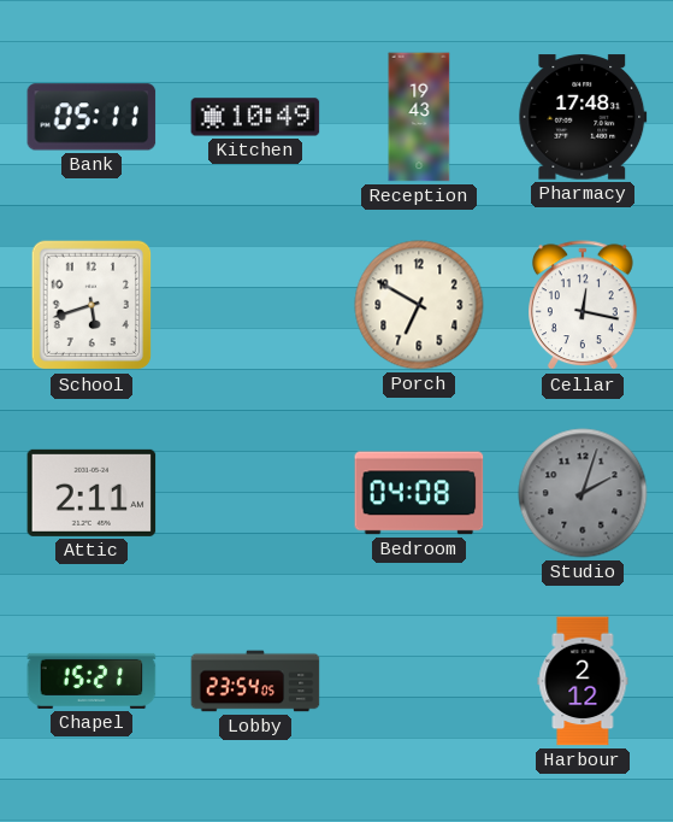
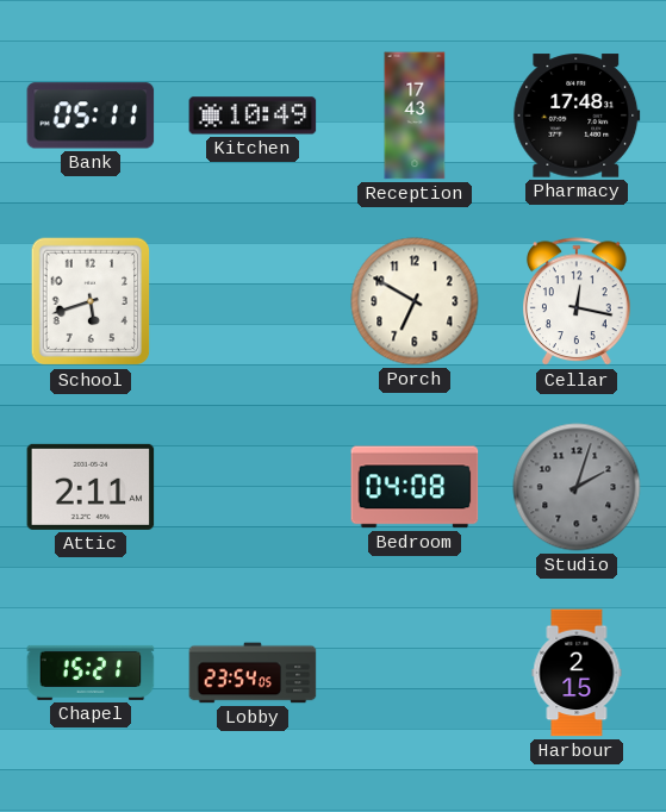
Reception: 19:43 -> 17:43 (415, 115)
Harbour: 2:12 -> 2:15 (577, 673)
